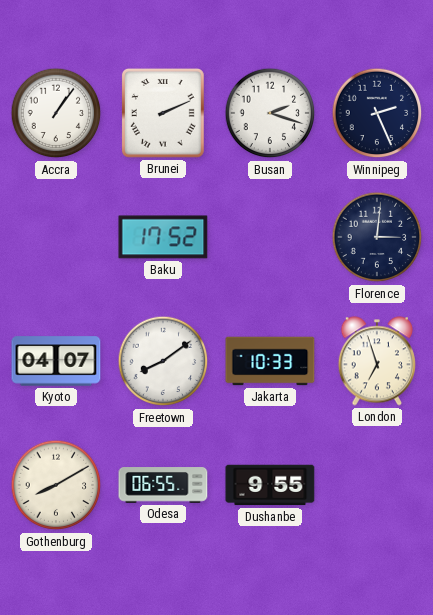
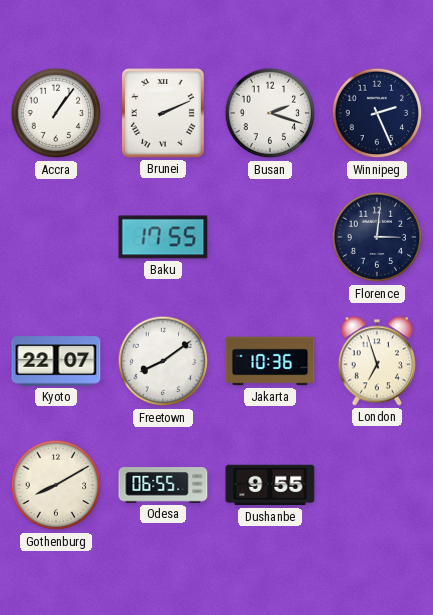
Baku: 17:52 -> 17:55 (163, 237)
Kyoto: 04:07 -> 22:07 (56, 361)
Jakarta: 10:33 -> 10:36 (270, 361)
